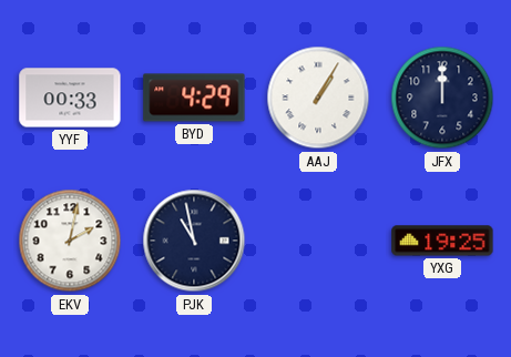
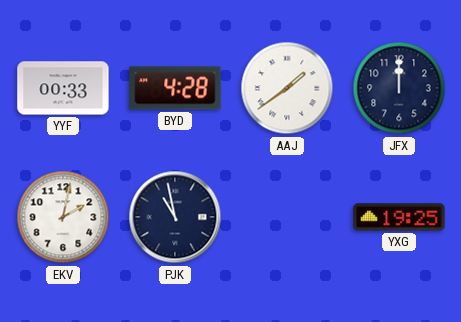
BYD: 4:29 -> 4:28 (175, 88)
AAJ: 1:05 -> 1:39 (287, 88)
